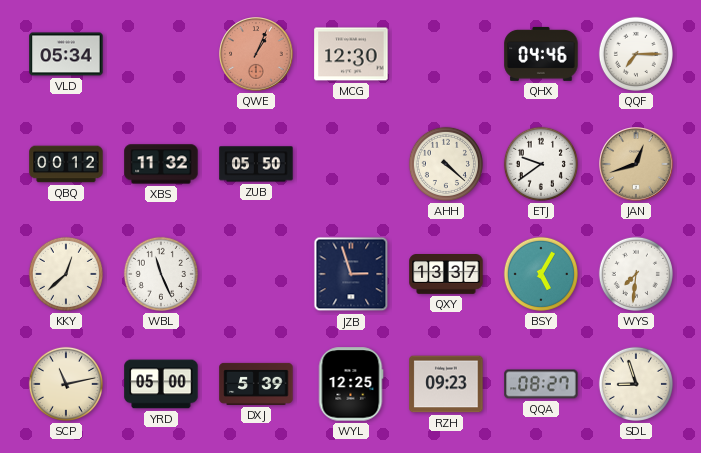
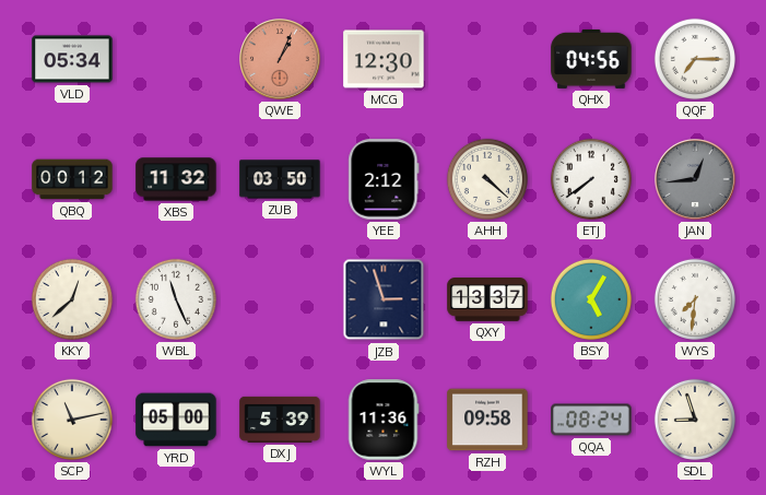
QHX: 04:46 -> 04:56 (591, 59)
ZUB: 05:50 -> 03:50 (280, 179)
YEE: none -> 2:12 (384, 179)
ETJ: 9:39 -> 7:39 (591, 179)
JAN: 12:42 -> 12:44 (695, 179)
JAN dial: champagne -> grey (695, 179)
WYL: 12:25 -> 11:36 (384, 420)
RZH: 09:23 -> 09:58 (487, 420)
QQA: 08:27 -> 08:24 (591, 420)
